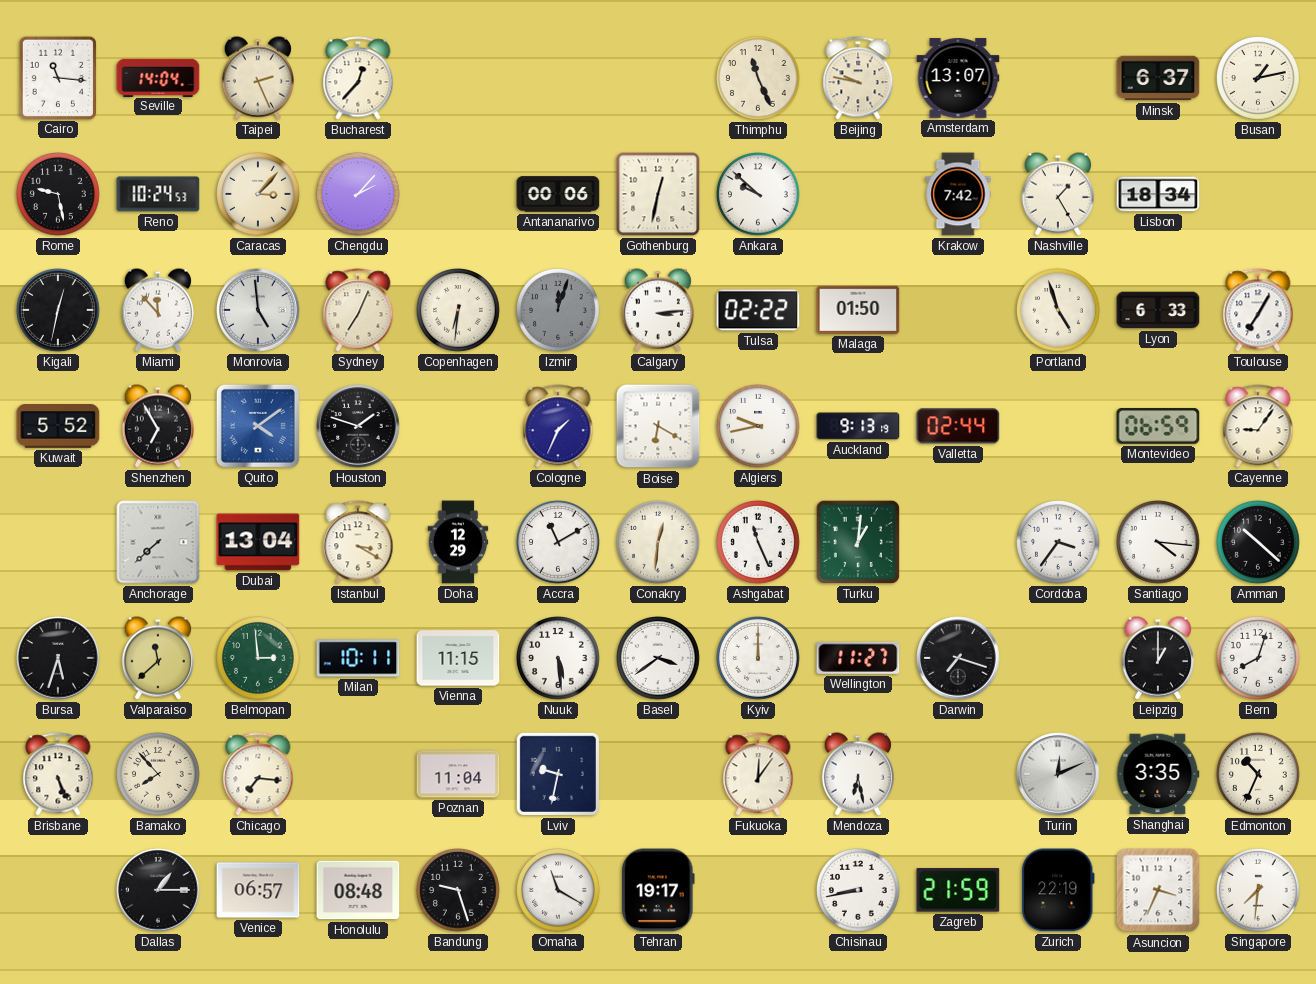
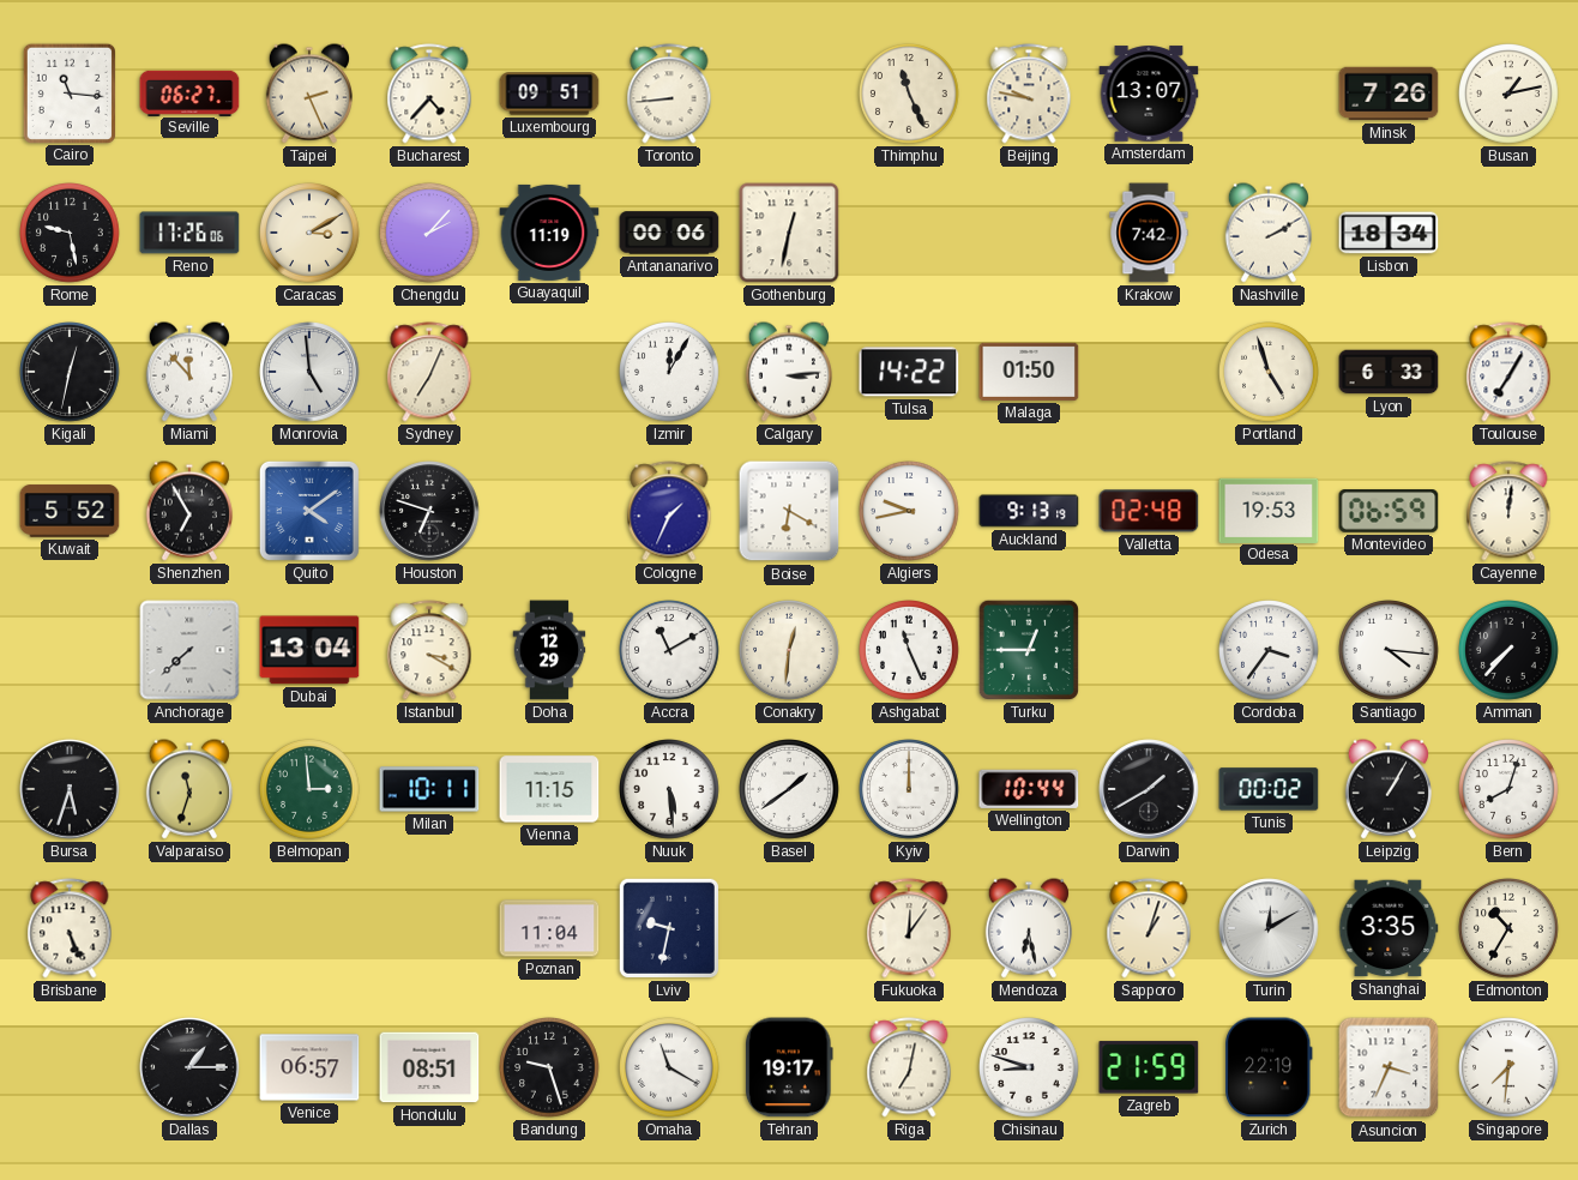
Seville: 14:04 -> 06:27 (189, 92)
Bucharest: 12:37 -> 4:37 (429, 94)
Luxembourg: none -> 09:51 (549, 94)
Toronto: none -> 8:44 (669, 94)
Minsk: 6:37 -> 7:26 (1389, 94)
Reno: 10:24 -> 17:26 (189, 233)
Caracas: 3:07 -> 3:10 (311, 234)
Guayaquil: none -> 11:19 (549, 233)
Ankara: 9:52 -> none (759, 195)
Nashville: 1:25 -> 2:10 (1269, 233)
Copenhagen: 6:31 -> none (459, 311)
Izmir: 12:03 -> 12:05 (670, 373)
Izmir dial: grey -> white (670, 373)
Tulsa: 02:22 -> 14:22 (909, 372)
Houston: 1:48 -> 6:48 (429, 511)
Valletta: 02:44 -> 02:48 (1149, 511)
Odesa: none -> 19:53 (1269, 510)
Cayenne: 9:06 -> 12:01 (1508, 511)
Turku: 1:01 -> 12:45 (1029, 650)
Amman: 10:22 -> 7:37 (1510, 651)
Valparaiso: 11:38 -> 11:33 (189, 789)
Basel: 3:39 -> 1:39 (790, 790)
Wellington: 11:27 -> 10:44 (1029, 789)
Darwin: 7:18 -> 1:40 (1149, 789)
Tunis: none -> 00:02 (1269, 789)
Leipzig: 1:00 -> 1:05 (1389, 789)
Bamako: 7:53 -> none (159, 775)
Chicago: 7:16 -> none (258, 774)
Sapporo: none -> 1:03 (1149, 928)
Turin: 12:11 -> 12:10 (1269, 928)
Edmonton: 10:34 -> 10:35 (1510, 929)
Honolulu: 08:48 -> 08:51 (429, 1067)
Riga: none -> 7:02 (909, 1067)
Chisinau: 8:43 -> 8:48 (1030, 1068)
